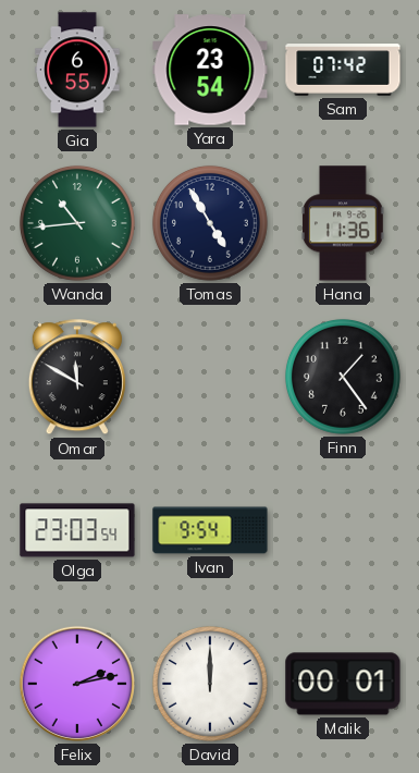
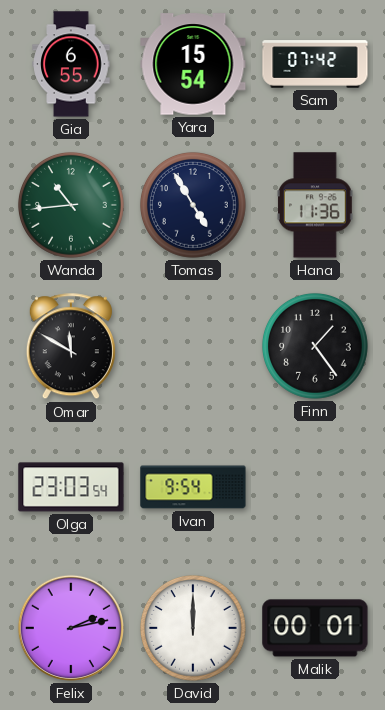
Yara: 23:54 -> 15:54 (193, 64)
